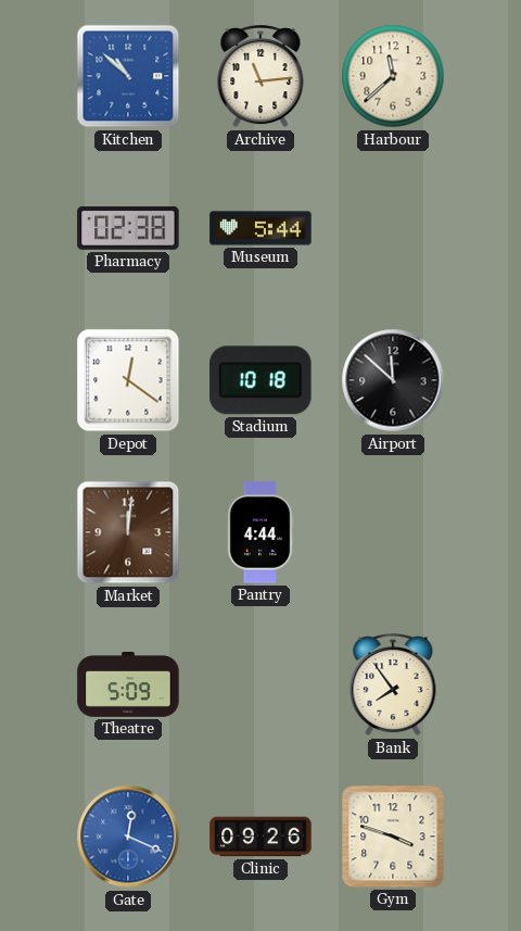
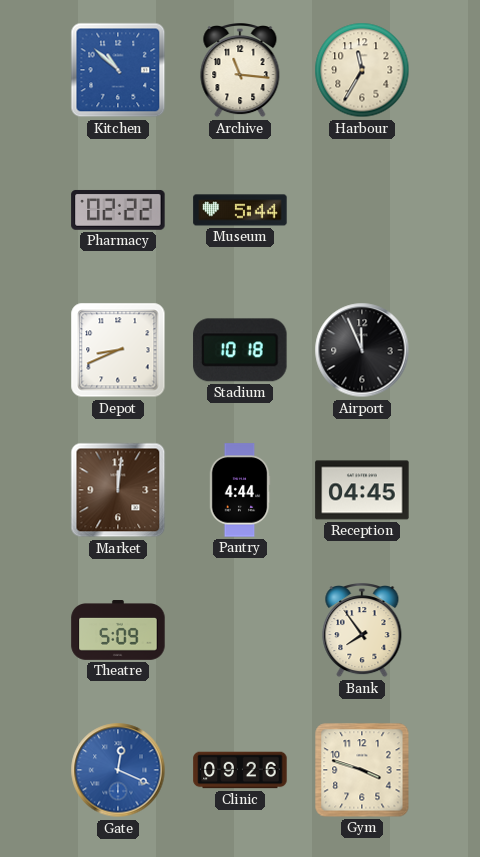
Archive: 11:14 -> 11:16 (240, 71)
Harbour: 11:38 -> 11:35 (362, 70)
Pharmacy: 02:38 -> 02:22 (118, 210)
Depot: 12:21 -> 8:41 (118, 350)
Airport: 11:52 -> 11:56 (362, 350)
Reception: none -> 04:45 (362, 490)
